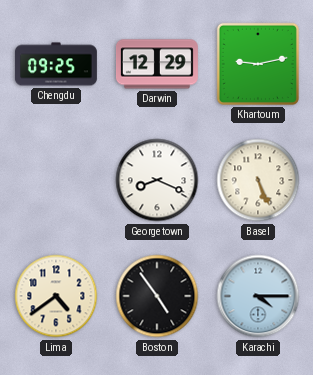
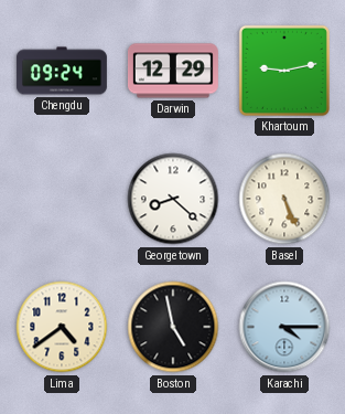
Chengdu: 09:25 -> 09:24 (62, 71)
Georgetown: 8:19 -> 8:22 (173, 199)
Boston: 4:54 -> 4:58 (173, 327)
